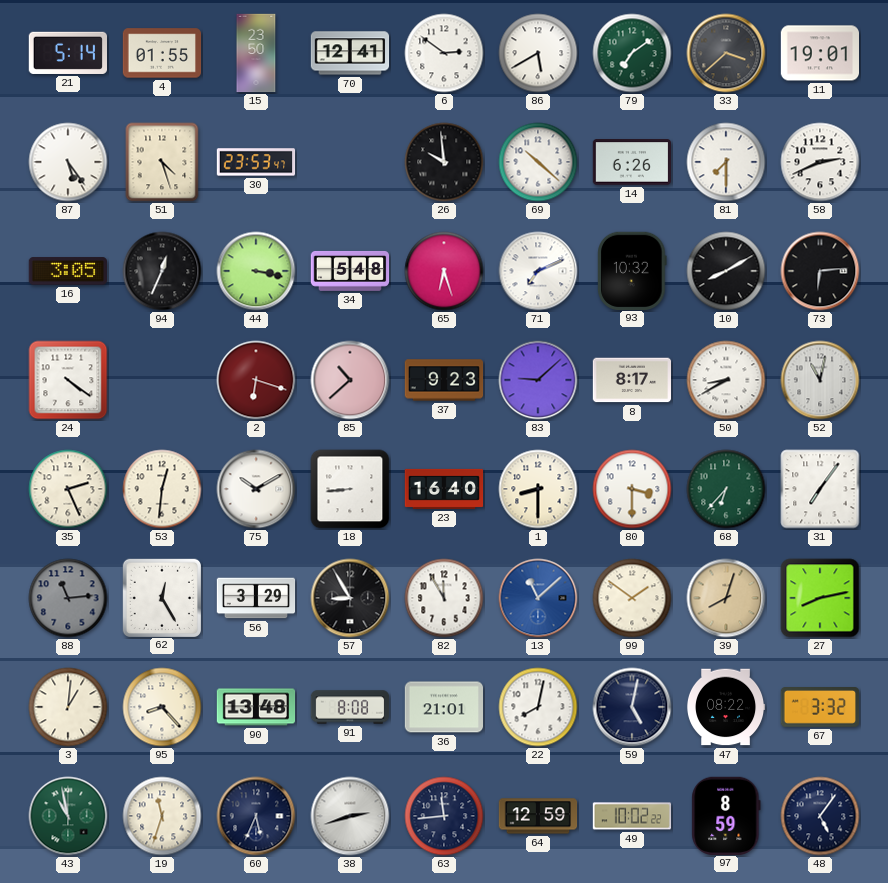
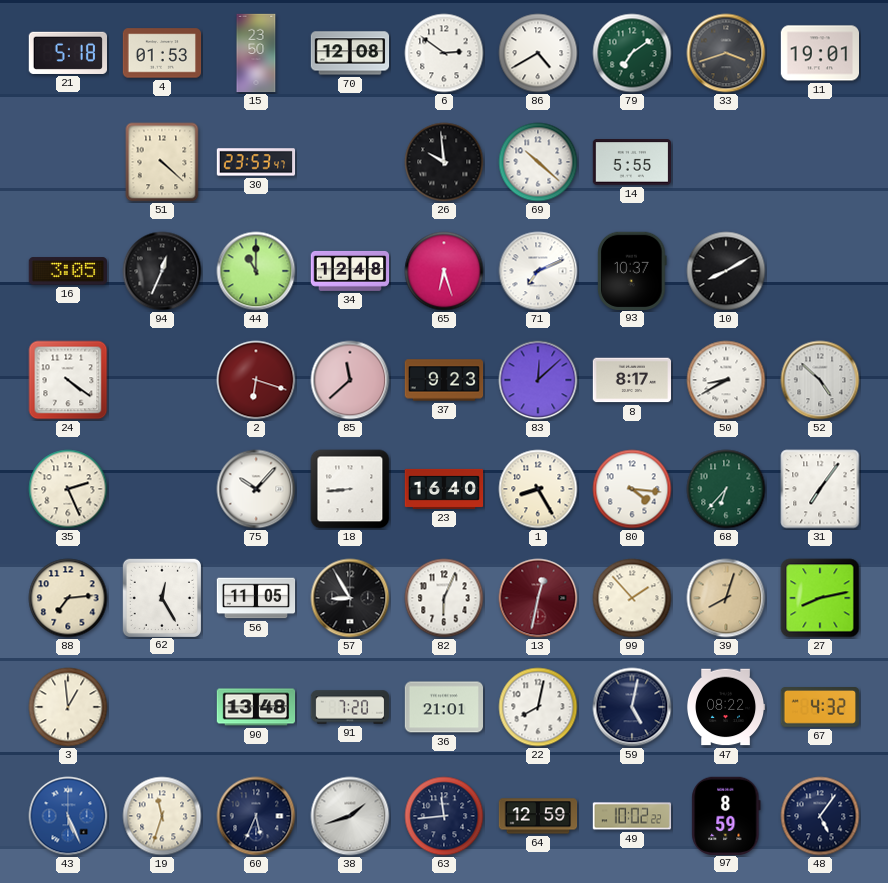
21: 5:14 -> 5:18 (67, 53)
4: 01:55 -> 01:53 (162, 53)
70: 12:41 -> 12:08 (350, 53)
86: 5:40 -> 4:40 (538, 53)
33: 3:38 -> 3:42 (726, 53)
87: 5:24 -> none (68, 162)
51: 4:27 -> 4:22 (162, 162)
14: 6:26 -> 5:55 (631, 162)
81: 7:30 -> none (726, 162)
58: 2:41 -> none (820, 162)
44: 3:17 -> 11:00 (256, 271)
34: 5:48 -> 12:48 (350, 271)
93: 10:32 -> 10:37 (632, 270)
73: 6:14 -> none (820, 271)
85: 10:38 -> 11:38 (350, 380)
83: 9:08 -> 12:08 (538, 380)
52: 11:02 -> 4:52 (820, 380)
53: 12:31 -> none (162, 489)
75: 10:10 -> 10:07 (256, 489)
1: 8:30 -> 8:25 (538, 489)
80: 3:30 -> 4:16 (632, 489)
88: 11:14 -> 7:14 (68, 598)
88 dial: grey -> cream (68, 598)
56: 3:29 -> 11:05 (256, 598)
82: 11:55 -> 6:04 (444, 598)
13: 11:08 -> 12:32 (538, 598)
13 dial: blue -> burgundy (538, 598)
99: 1:51 -> 1:53 (632, 598)
3: 1:01 -> 12:59 (68, 707)
95: 8:23 -> none (162, 707)
91: 8:08 -> 7:20 (350, 707)
67: 3:32 -> 4:32 (820, 708)
43: 10:58 -> 5:26 (68, 816)
43 dial: green -> blue (68, 816)
38: 2:42 -> 1:42 (350, 816)
